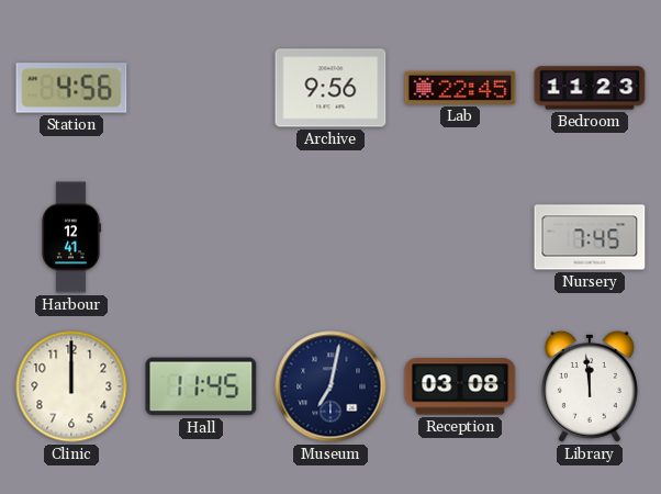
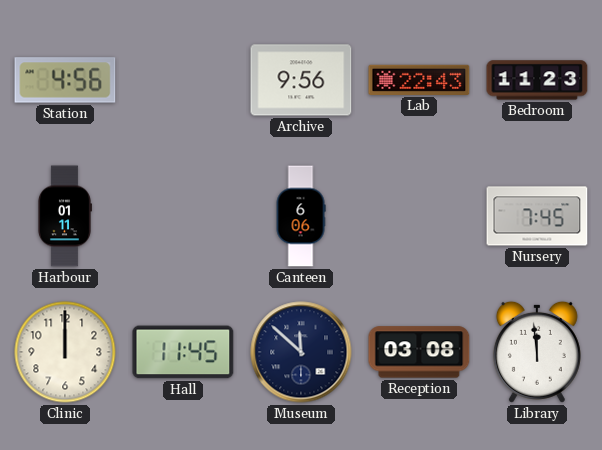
Lab: 22:45 -> 22:43 (419, 80)
Harbour: 12:41 -> 01:11 (64, 216)
Canteen: none -> 6:06 (301, 216)
Museum: 7:02 -> 11:52 (301, 352)
